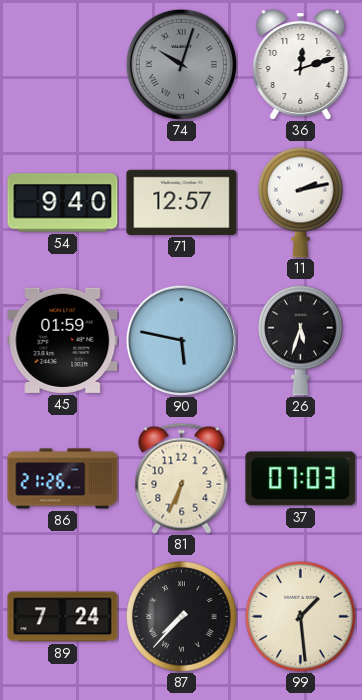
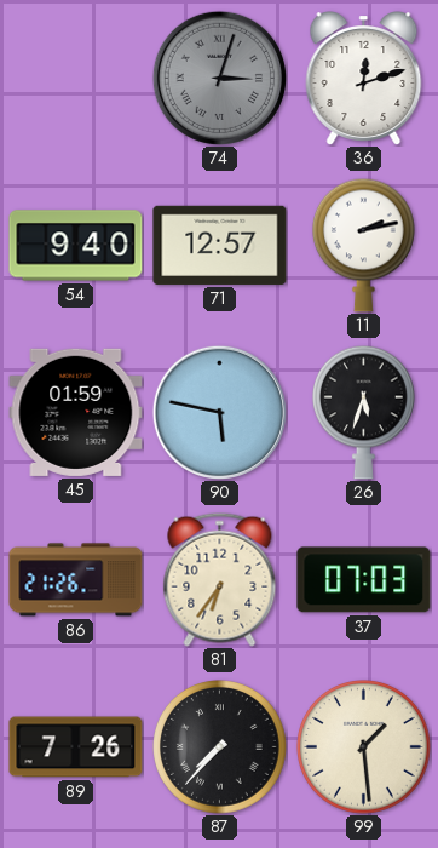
74: 10:03 -> 3:03 (219, 78)
81: 6:34 -> 6:36 (220, 579)
89: 7:24 -> 7:26 (76, 747)
